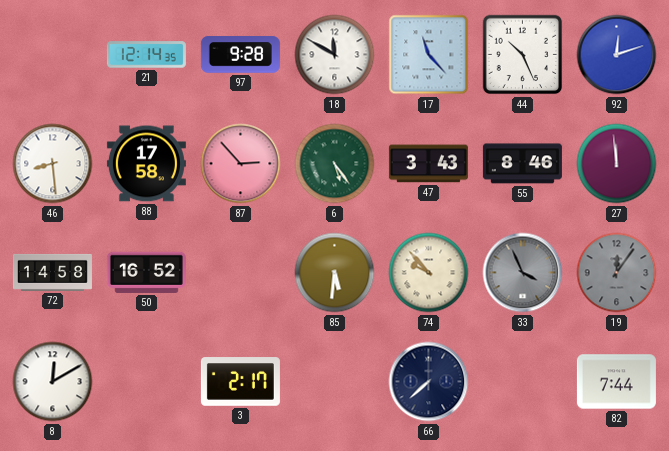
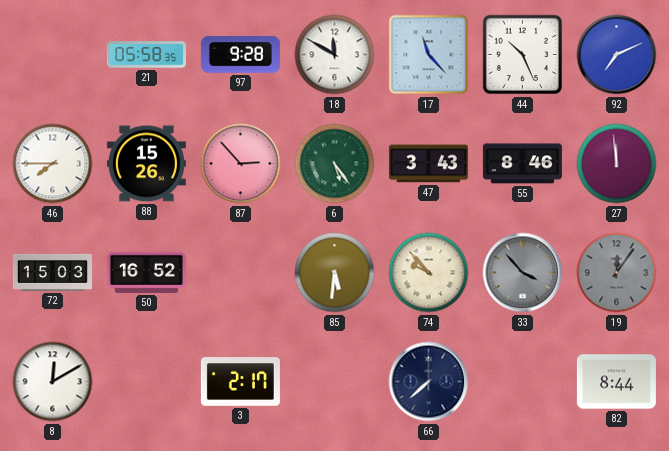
21: 12:14 -> 05:58 (146, 55)
92: 12:12 -> 7:11 (617, 55)
46: 8:29 -> 7:45 (53, 164)
88: 17:58 -> 15:26 (146, 164)
72: 14:58 -> 15:03 (52, 272)
33: 3:56 -> 3:53 (523, 273)
82: 7:44 -> 8:44 (616, 382)
